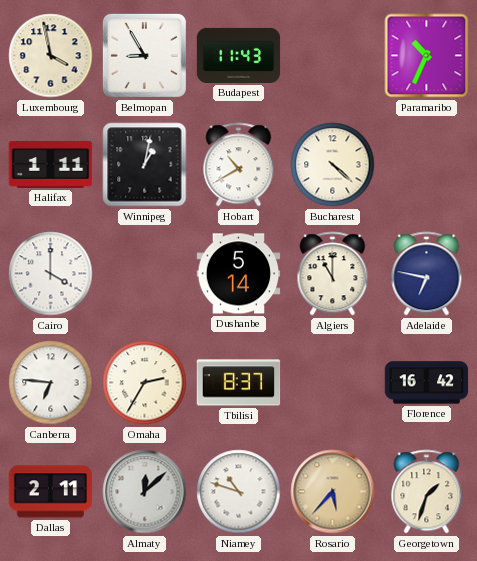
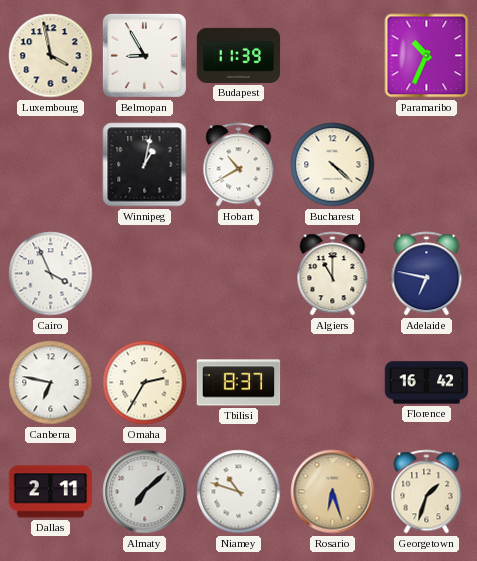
Budapest: 11:43 -> 11:39 (239, 55)
Halifax: 1:11 -> none (51, 165)
Cairo: 4:00 -> 3:56 (51, 274)
Dushanbe: 5:14 -> none (239, 274)
Canberra: 6:46 -> 6:47 (51, 383)
Almaty: 12:08 -> 7:08 (145, 492)
Rosario: 5:37 -> 6:27 (333, 492)
